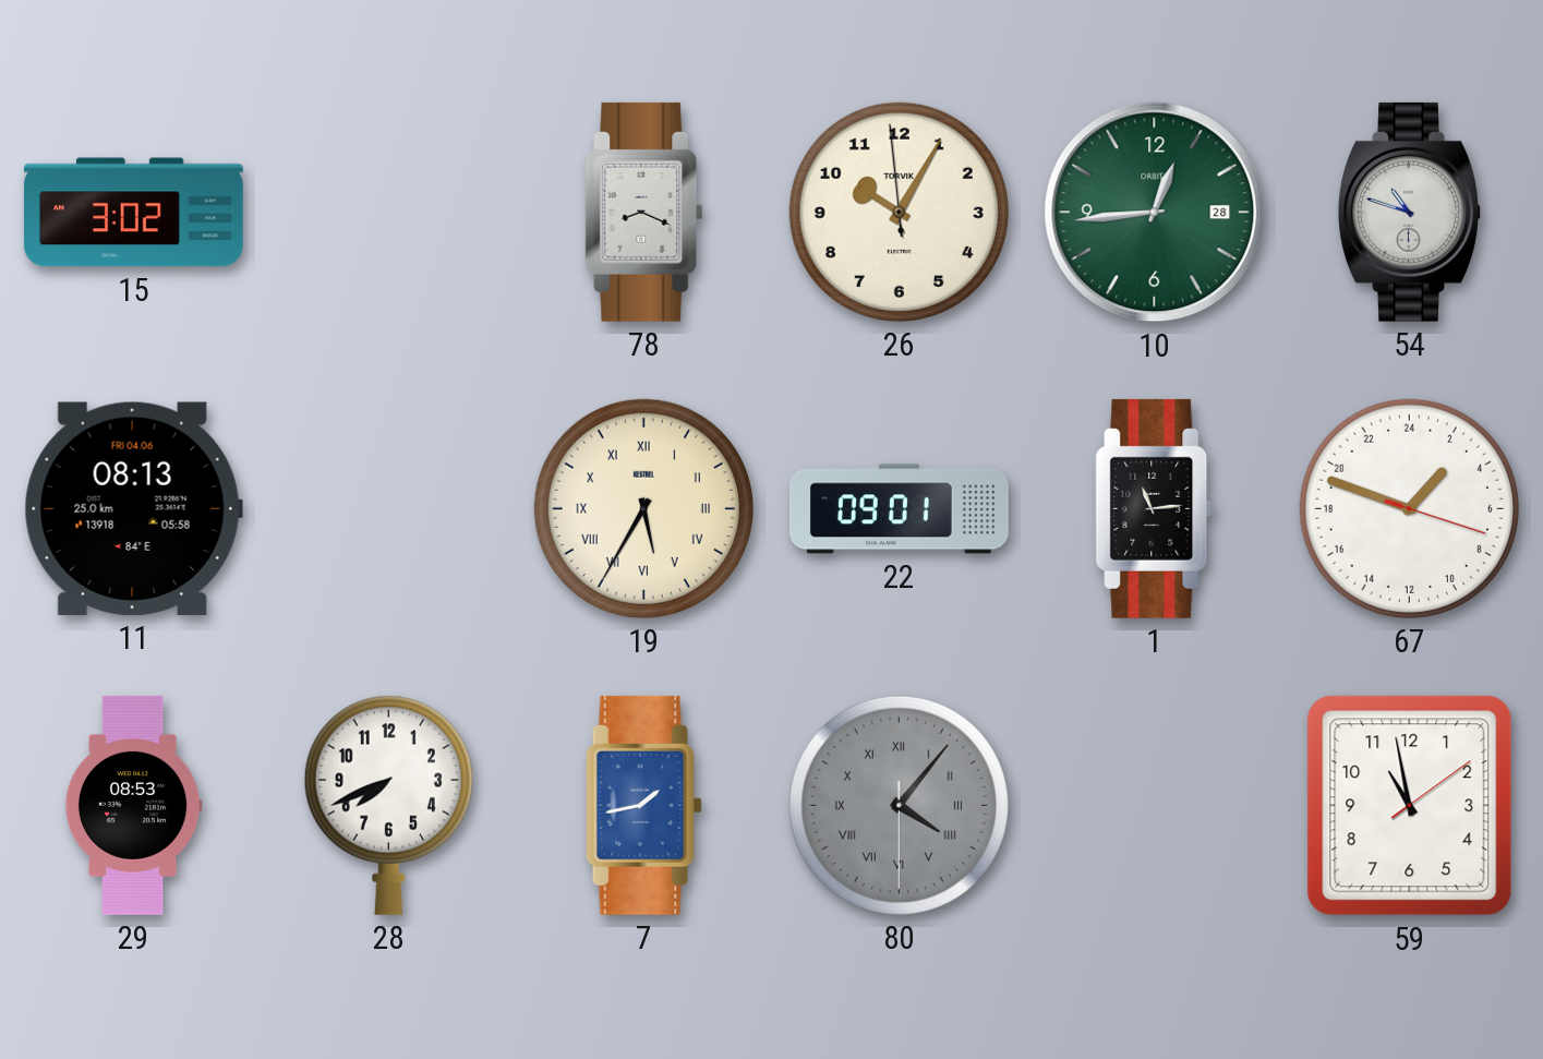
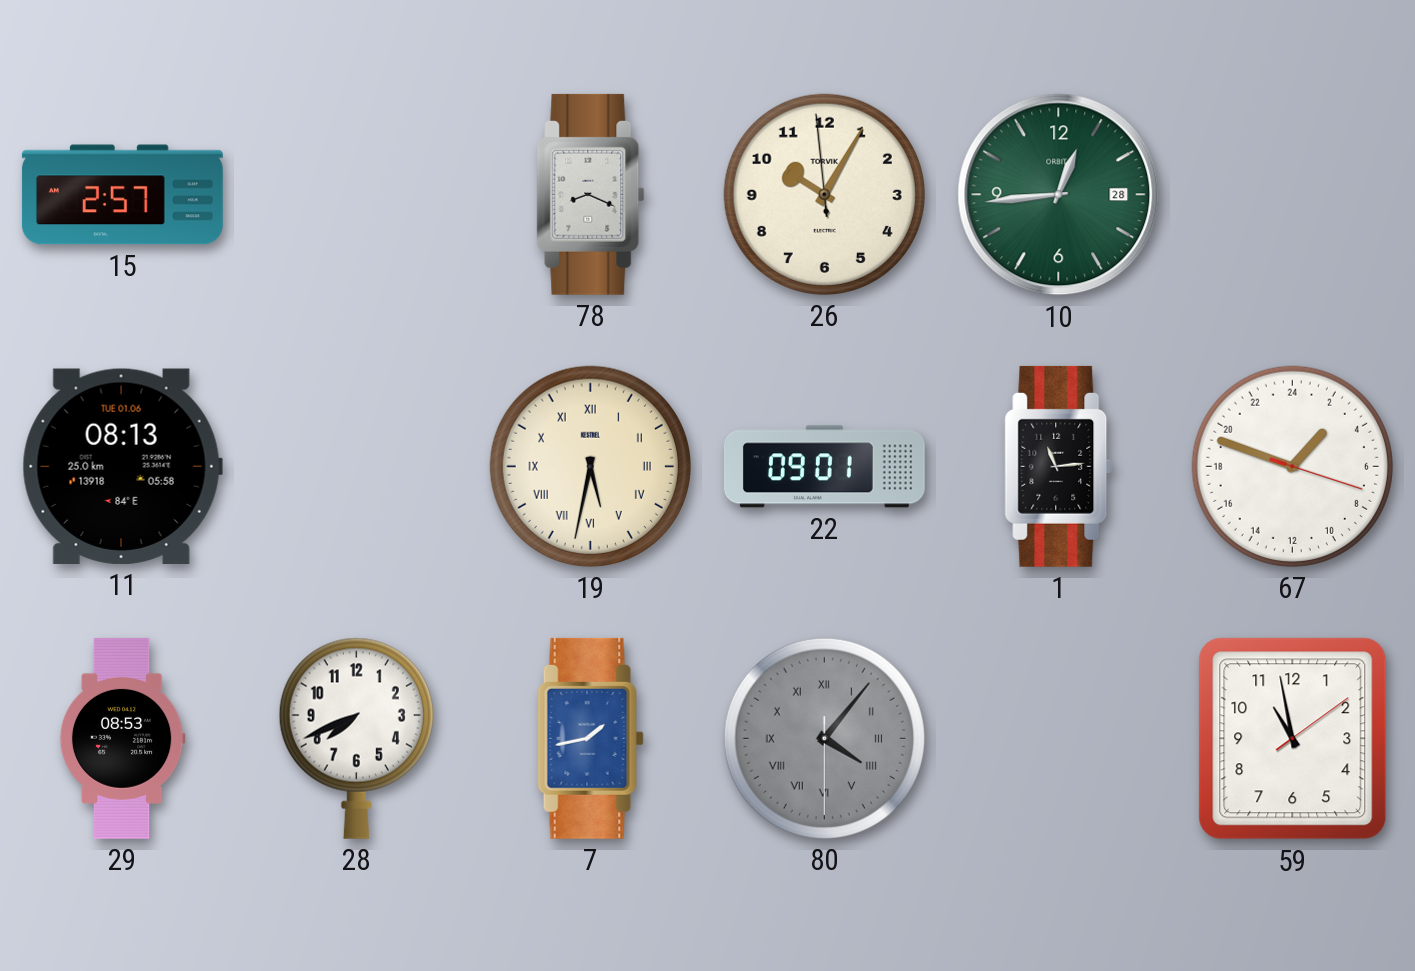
15: 3:02 -> 2:57 (122, 195)
54: 10:48 -> none (1410, 212)
11 date: FRI 04.06 -> TUE 01.06 (122, 466)
19: 5:35 -> 5:32 (590, 466)
